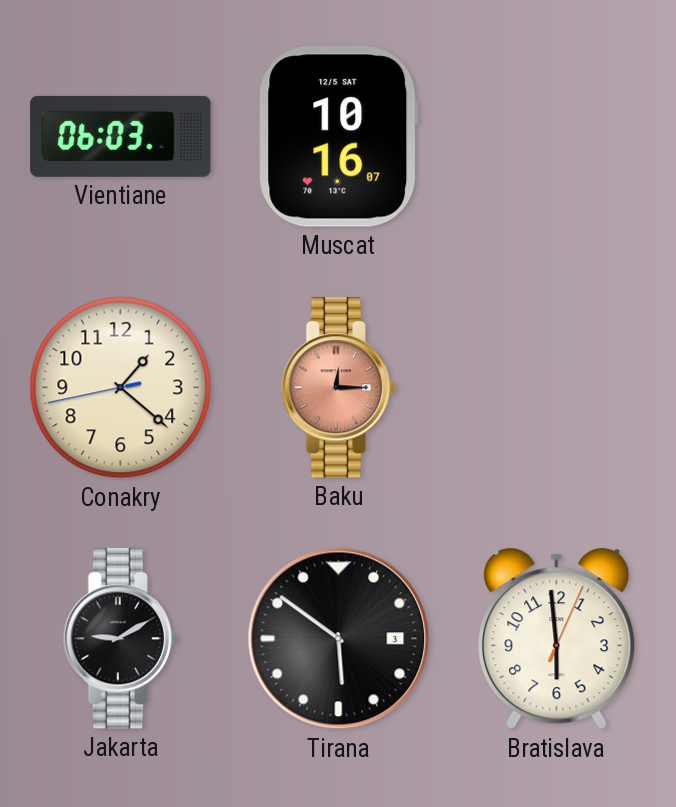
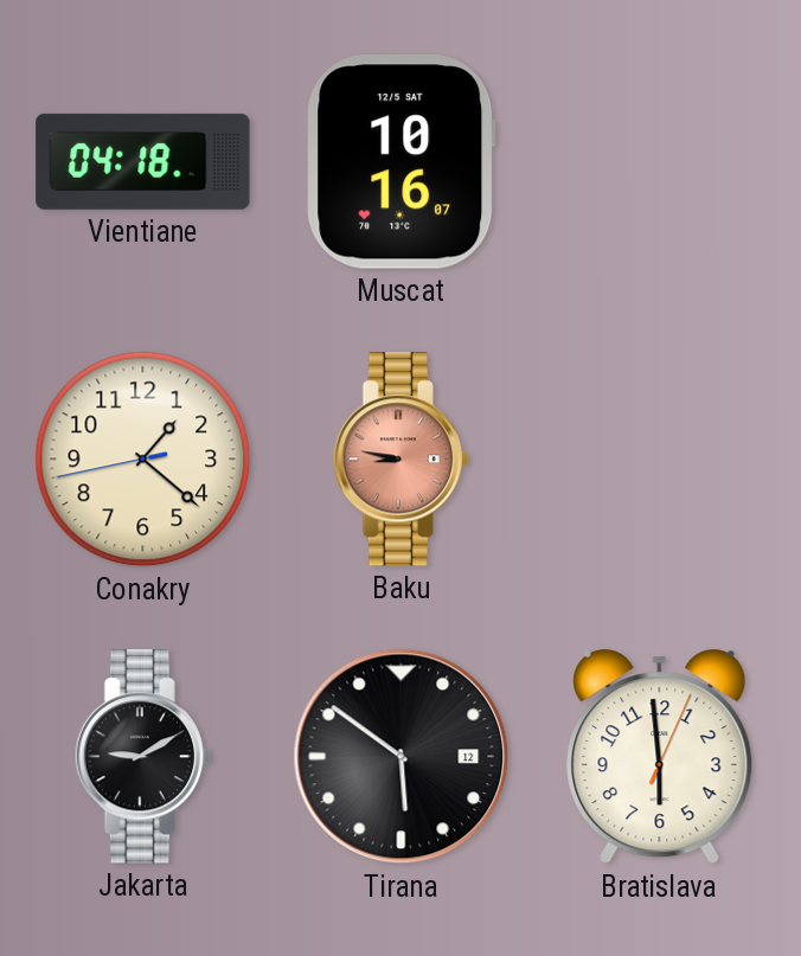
Vientiane: 06:03 -> 04:18 (143, 161)
Baku: 12:15 -> 8:47 (400, 460)
Tirana date: 3 -> 12 (402, 757)
